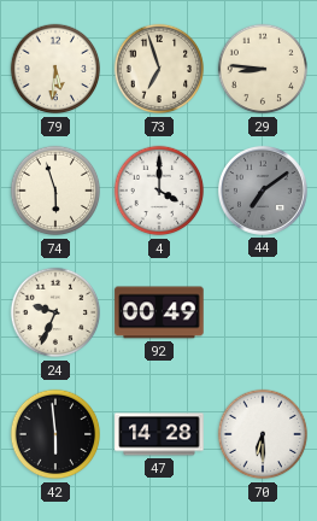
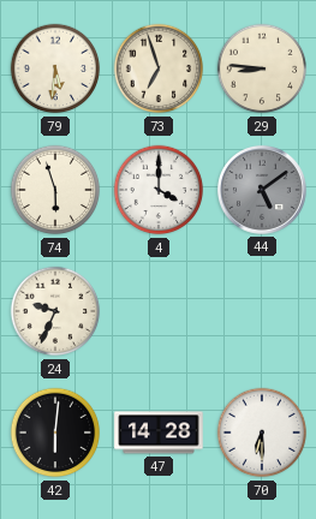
44: 7:09 -> 5:09 (262, 190)
92: 00:49 -> none (159, 312)
42: 5:59 -> 6:01 (55, 432)
